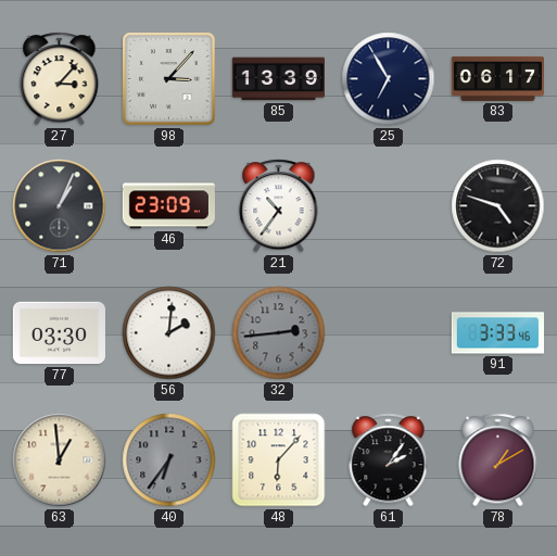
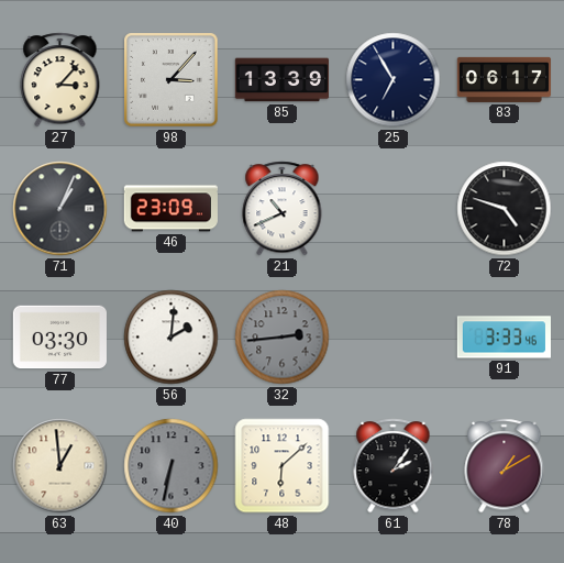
21: 10:36 -> 10:41 (283, 209)
40: 6:36 -> 6:32 (172, 466)
48: 6:07 -> 6:08 (283, 466)
